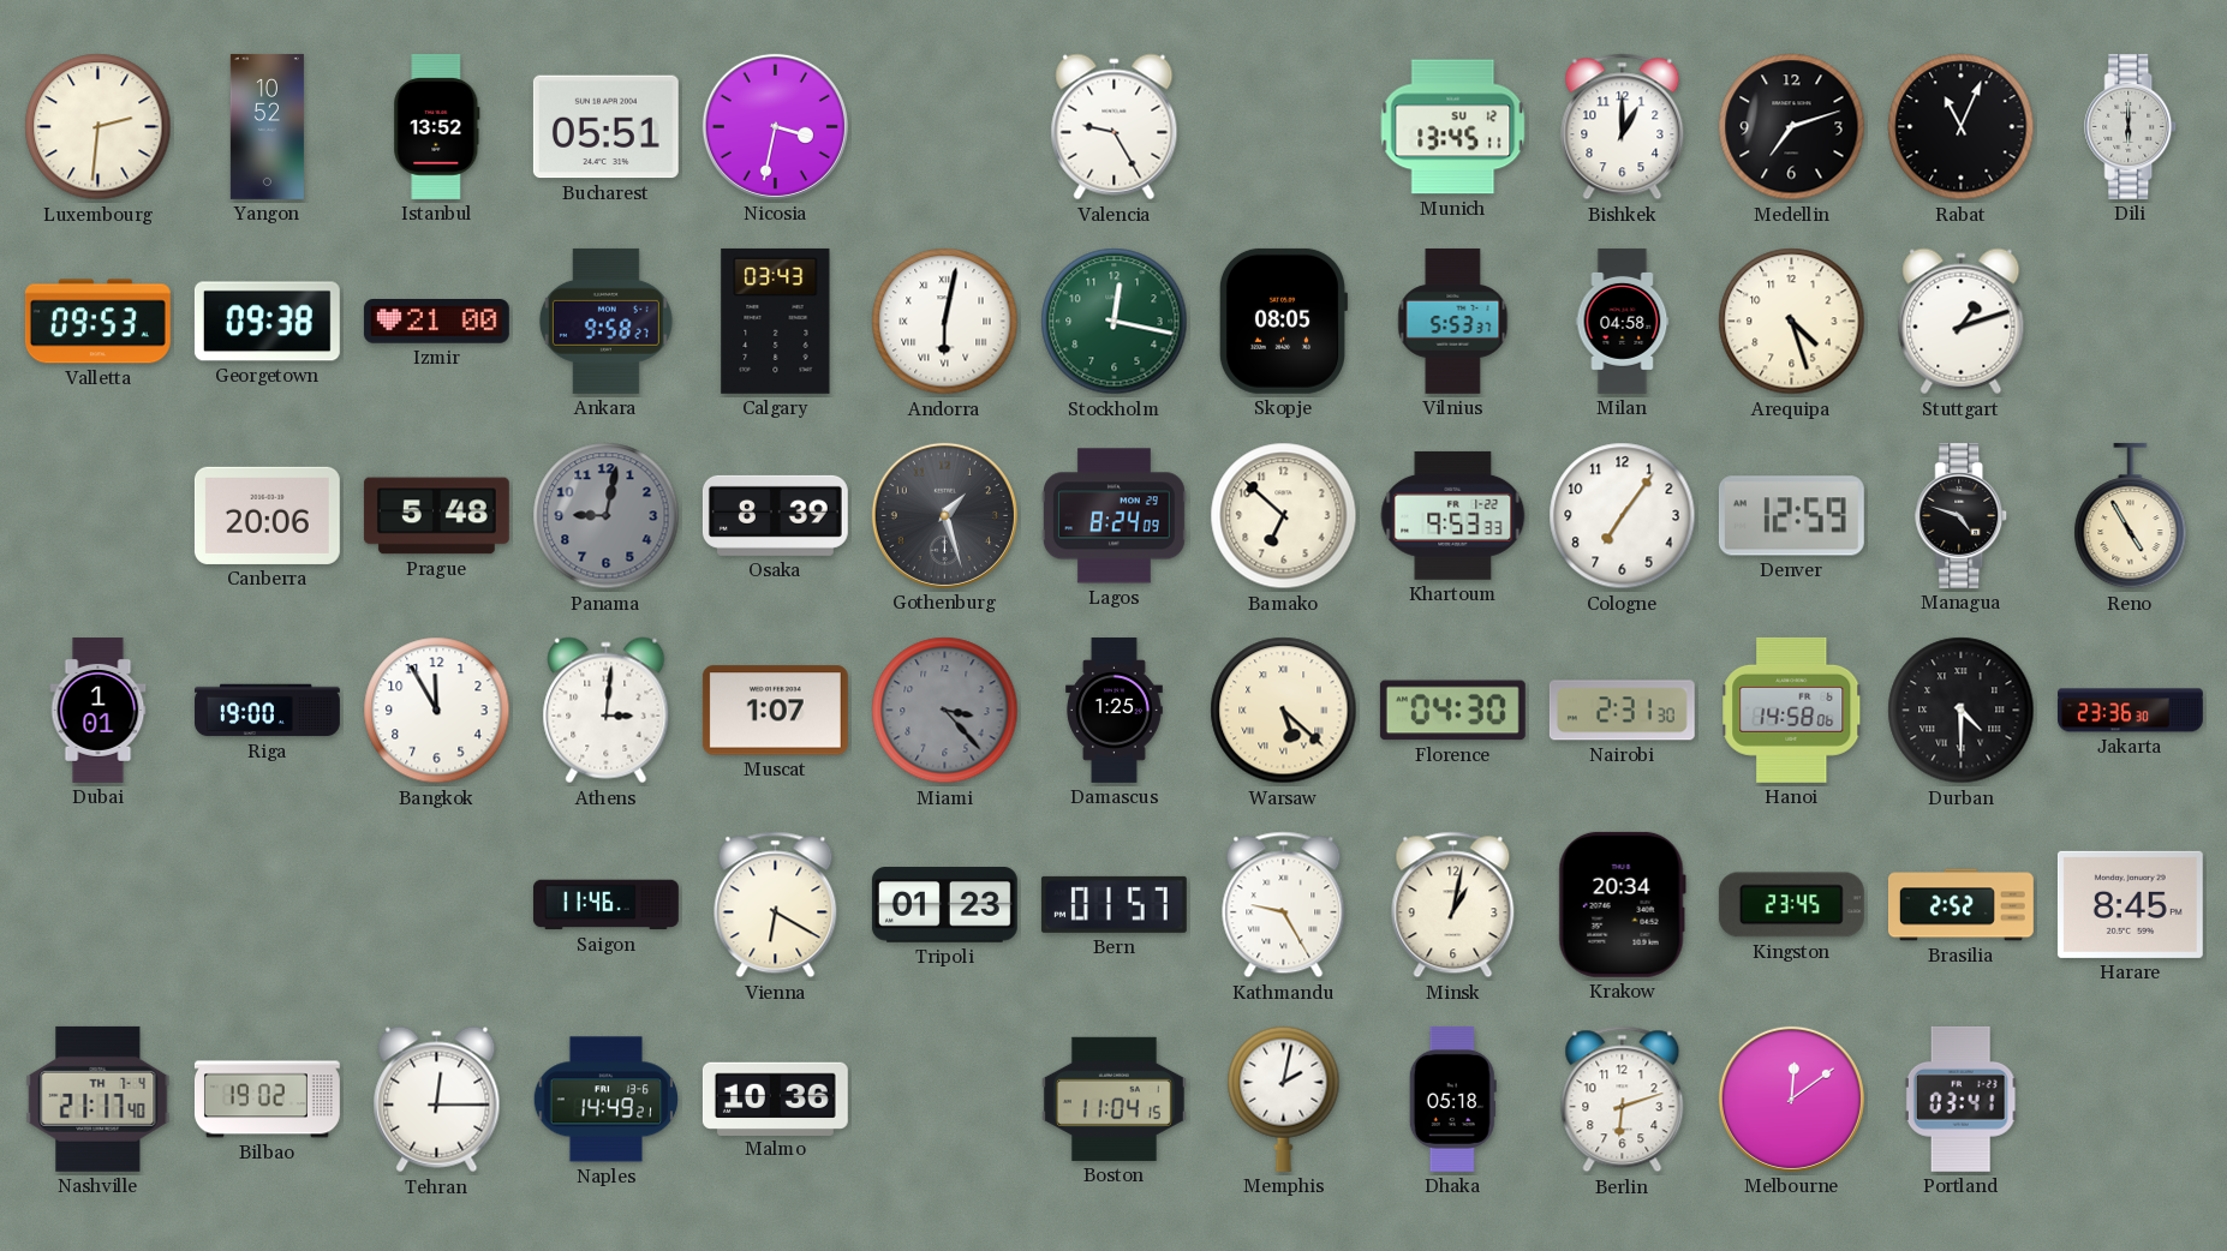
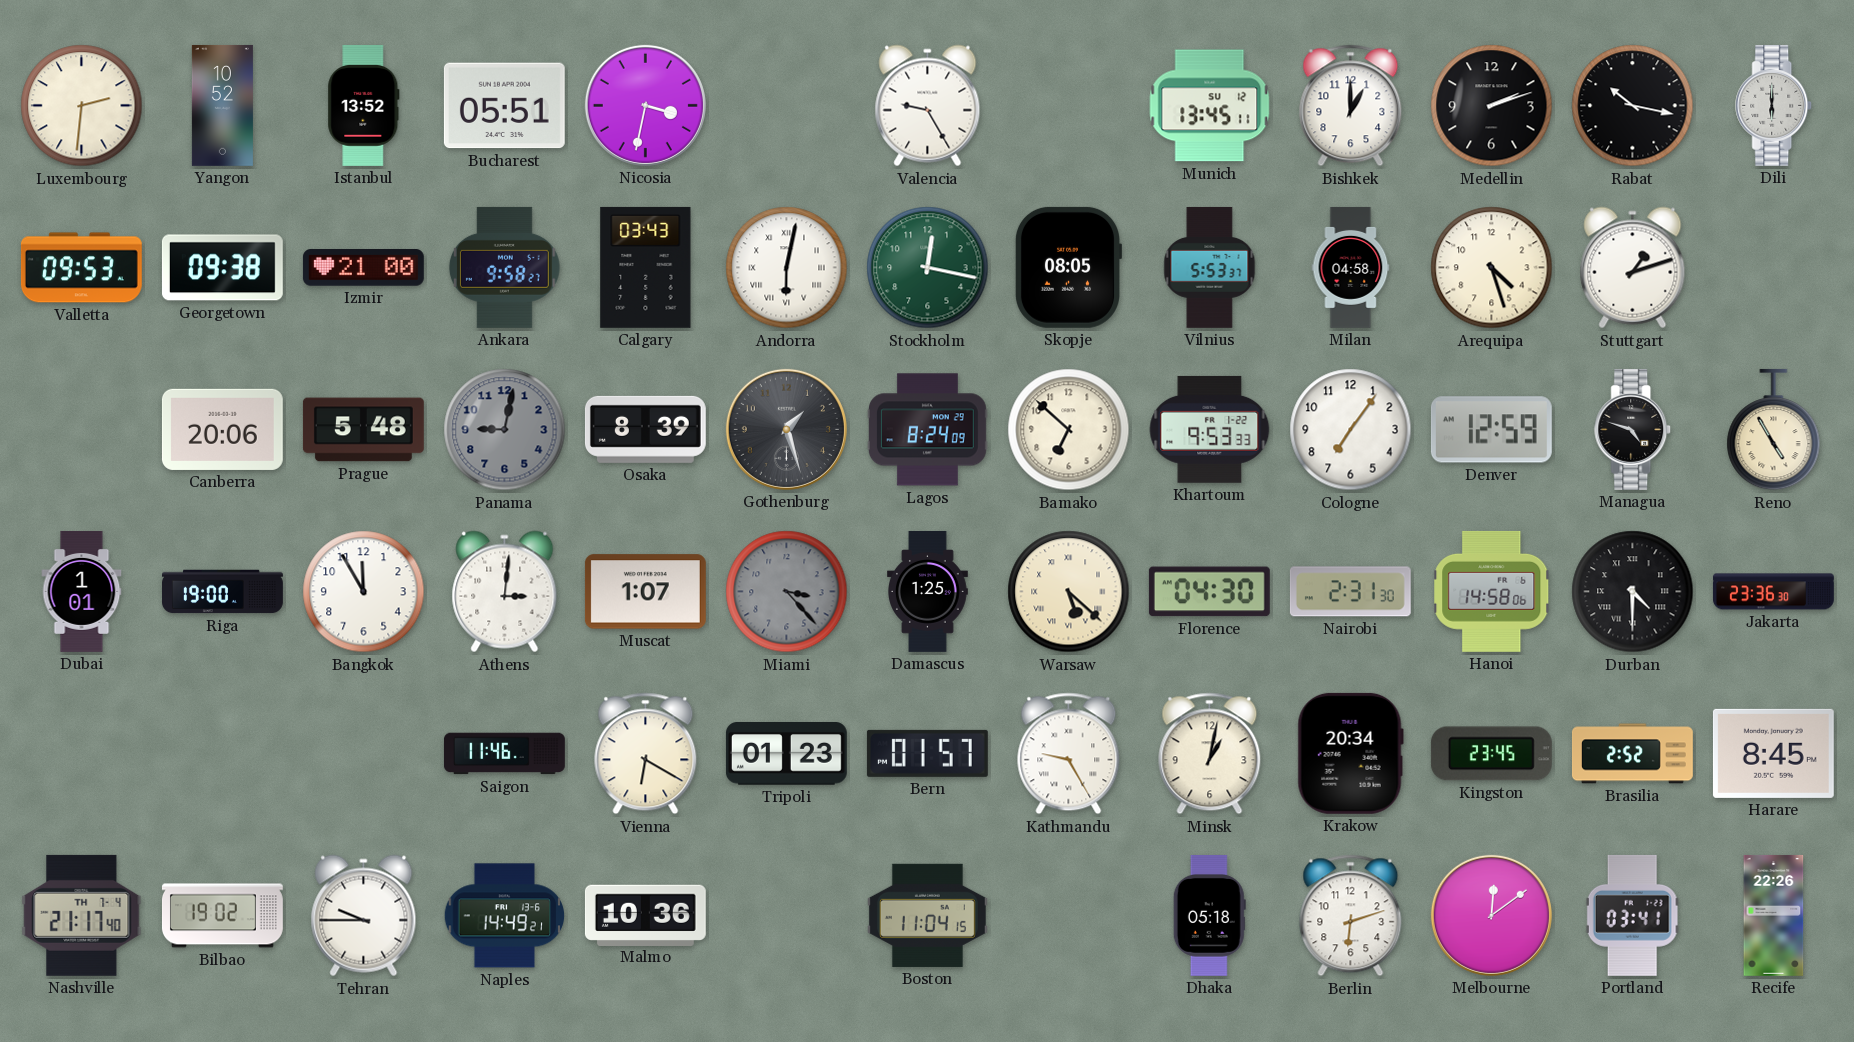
Medellin: 7:12 -> 2:12 (1492, 106)
Rabat: 11:04 -> 10:17 (1633, 106)
Tehran: 12:15 -> 9:45 (364, 916)
Memphis: 2:02 -> none (1284, 1099)
Recife: none -> 22:26 (1774, 915)
